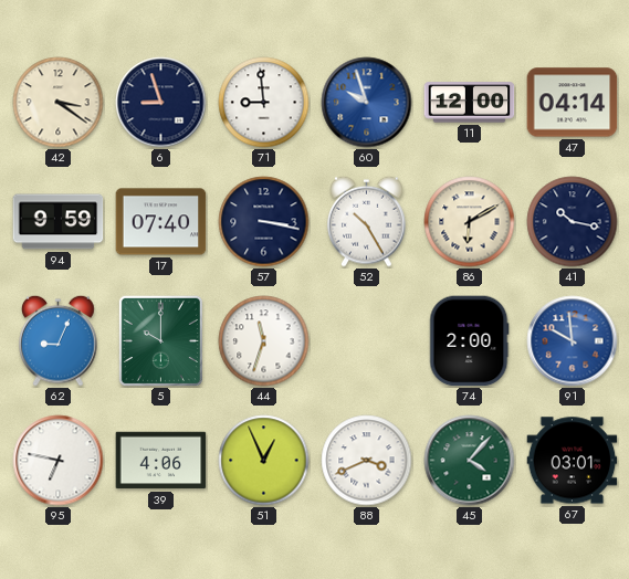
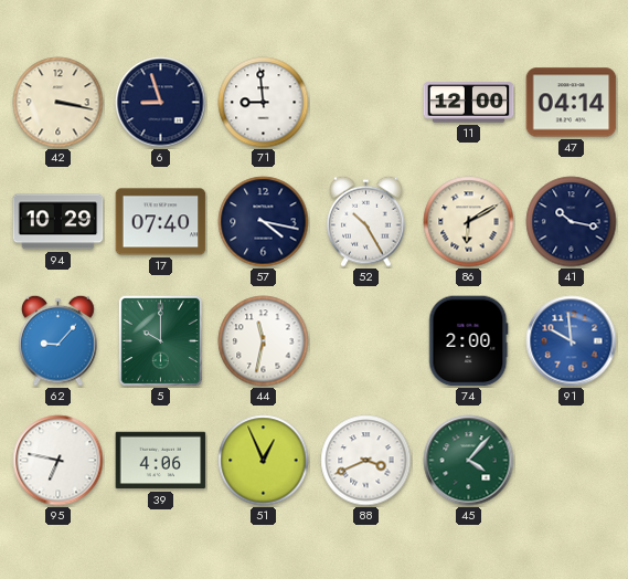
42: 3:21 -> 3:17 (58, 103)
60: 9:57 -> none (367, 103)
94: 9:59 -> 10:29 (58, 222)
57: 3:17 -> 4:17 (264, 222)
62: 9:04 -> 9:07 (58, 340)
44: 11:33 -> 11:32 (264, 341)
67: 03:01 -> none (573, 461)
